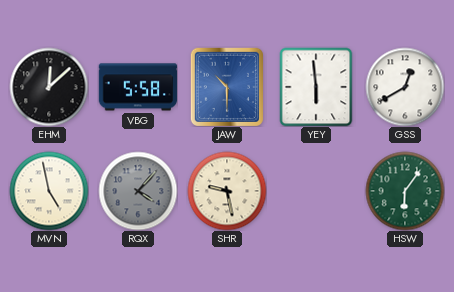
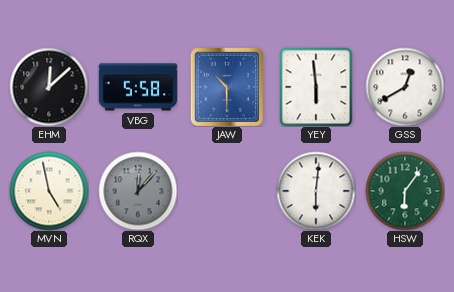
RQX: 4:07 -> 12:07 (138, 191)
SHR: 9:28 -> none (227, 191)
KEK: none -> 6:01 (316, 191)
